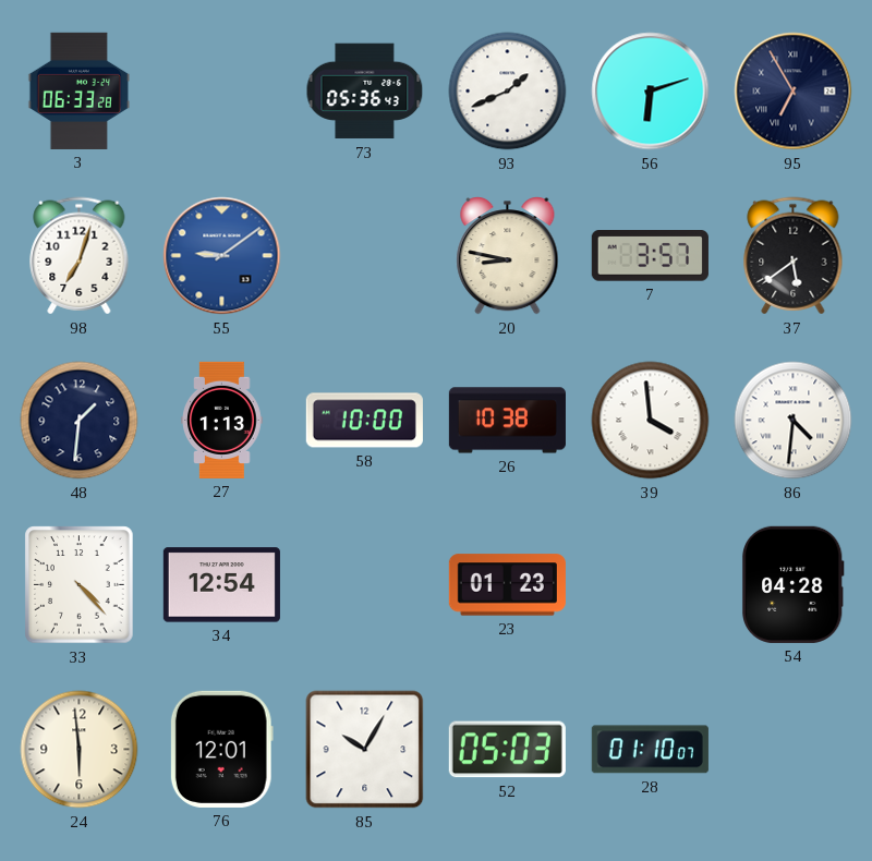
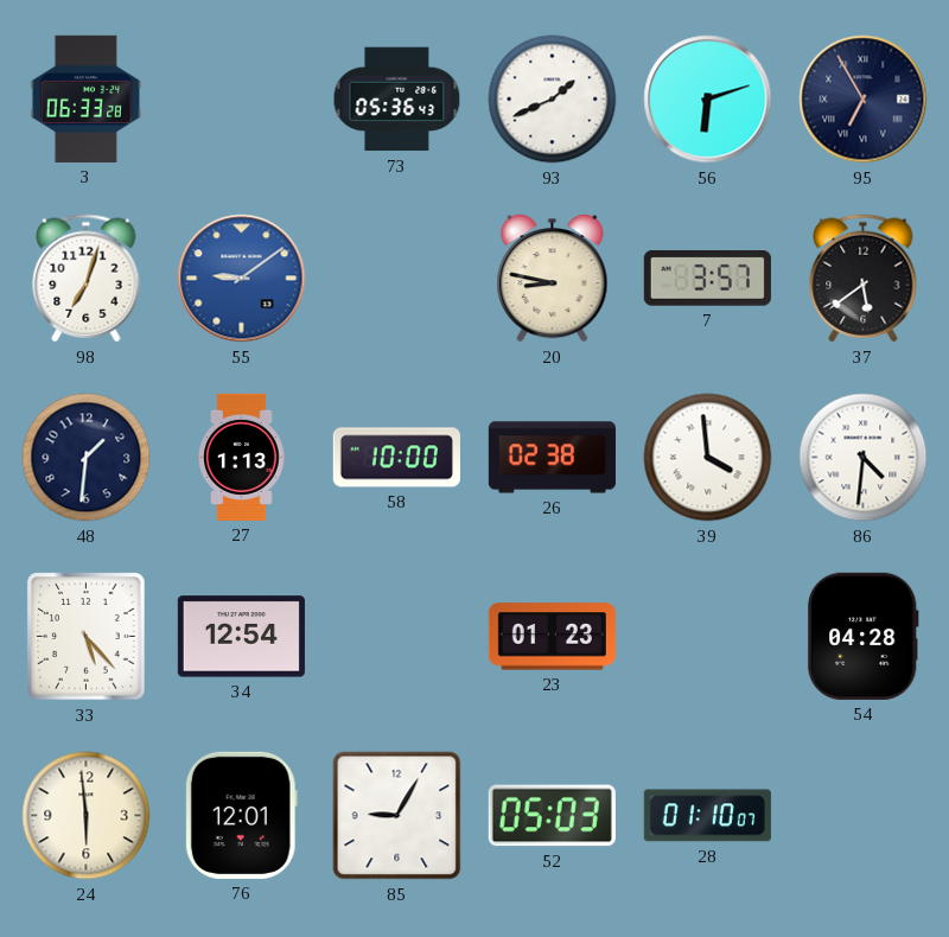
26: 10:38 -> 02:38 (552, 458)
33: 4:23 -> 5:23 (87, 637)
85: 10:05 -> 9:05 (397, 816)
